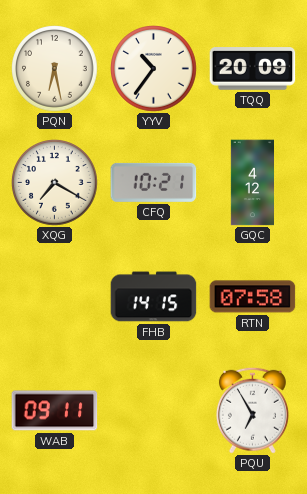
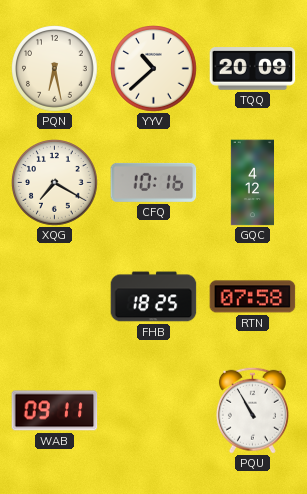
YYV: 10:36 -> 10:38 (154, 69)
CFQ: 10:21 -> 10:16 (154, 182)
FHB: 14:15 -> 18:25 (154, 297)
PQU: 6:55 -> 10:55 (252, 410)
